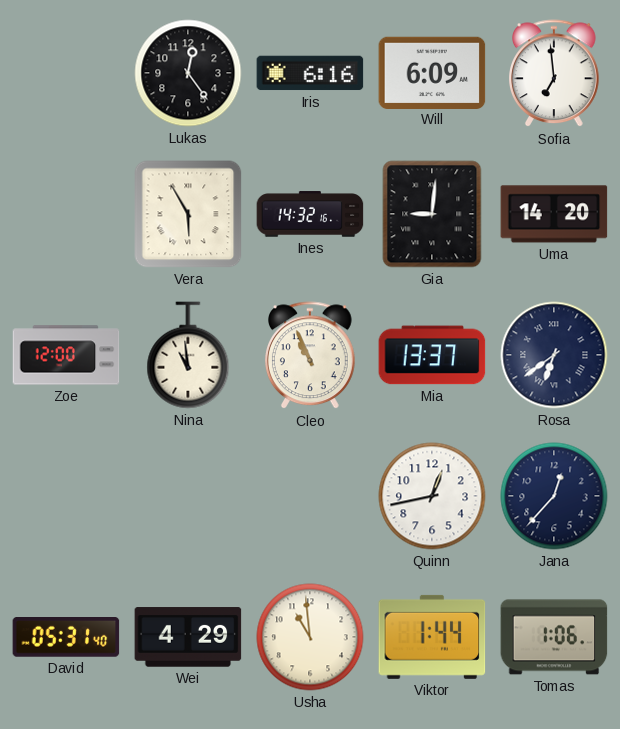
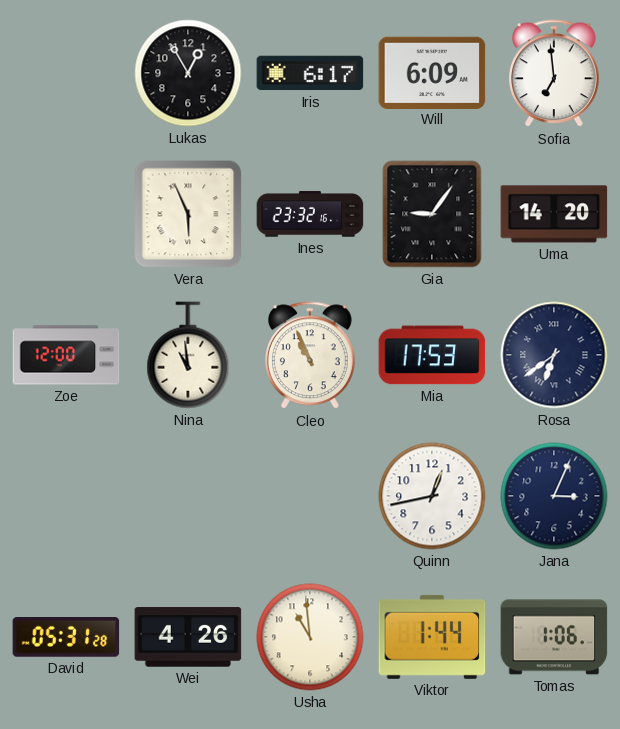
Lukas: 12:24 -> 12:55 (188, 73)
Iris: 6:16 -> 6:17 (310, 73)
Vera: 5:55 -> 5:56 (188, 214)
Ines: 14:32 -> 23:32 (310, 214)
Gia: 9:01 -> 9:06 (432, 214)
Mia: 13:37 -> 17:53 (432, 355)
Jana: 12:37 -> 3:04 (554, 496)
David: 05:31:40 -> 05:31:28 (66, 637)
Wei: 4:29 -> 4:26 (188, 637)
